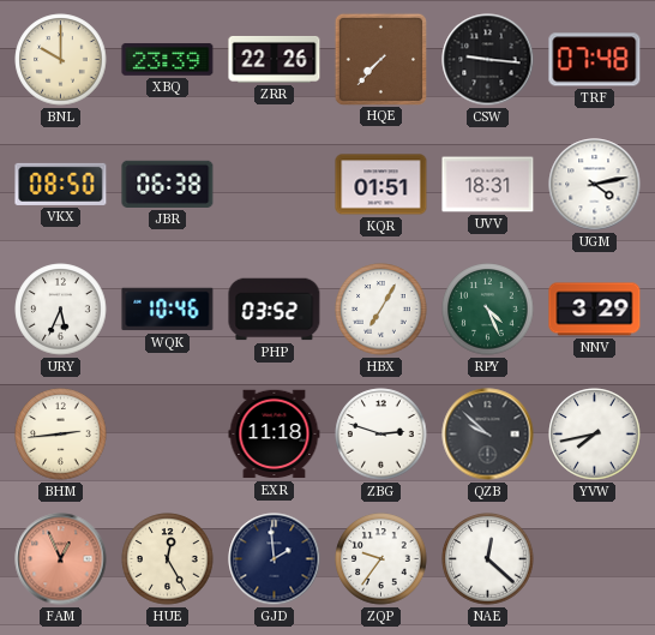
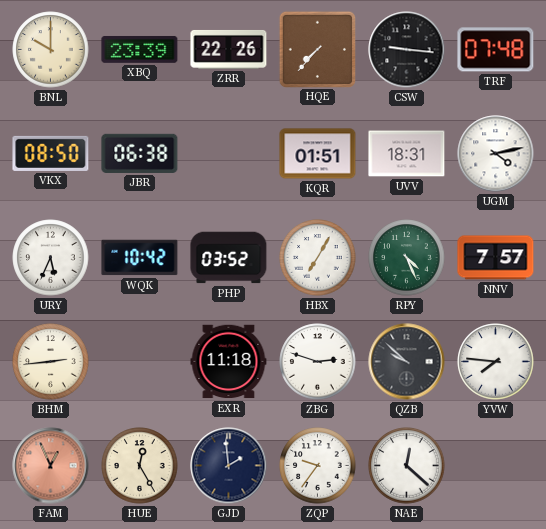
WQK: 10:46 -> 10:42 (140, 258)
NNV: 3:29 -> 7:57 (496, 258)
YVW: 7:43 -> 7:46 (496, 362)
